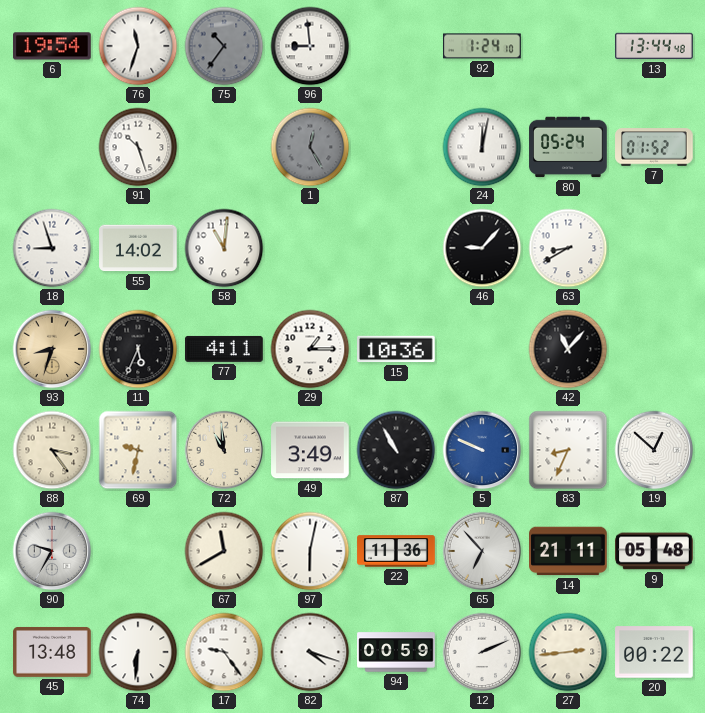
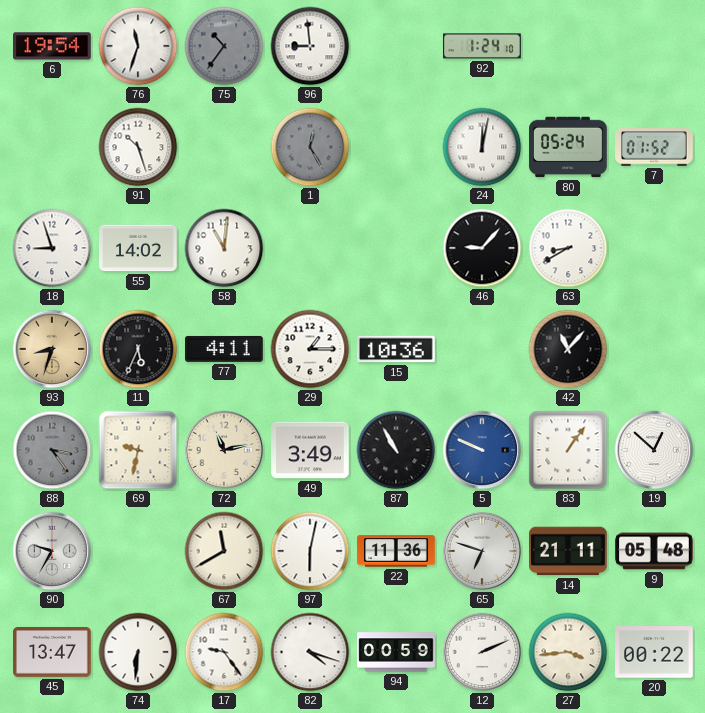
13: 13:44 -> none (654, 46)
88 dial: cream -> grey (52, 450)
72: 10:59 -> 11:13 (224, 450)
83: 8:34 -> 1:06 (568, 450)
65: 6:53 -> 6:48 (482, 551)
45: 13:48 -> 13:47 (52, 652)
27: 2:44 -> 3:44 (568, 652)
